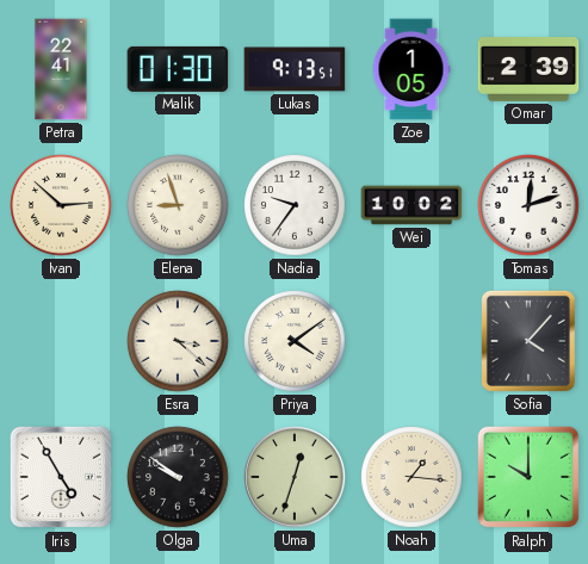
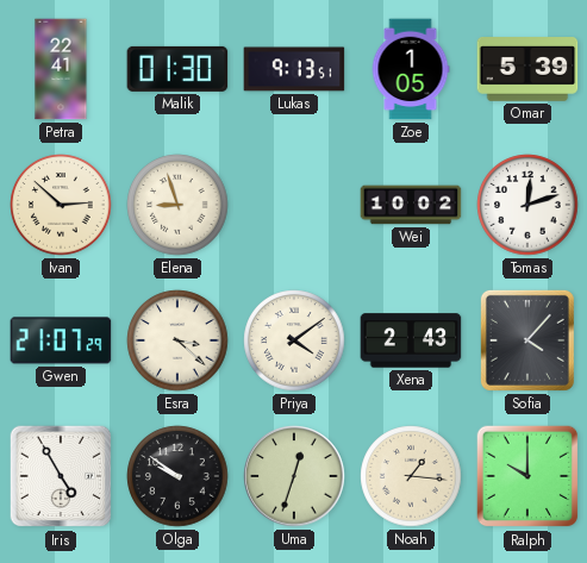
Omar: 2:39 -> 5:39 (527, 69)
Nadia: 9:36 -> none (295, 205)
Gwen: none -> 21:07 (61, 340)
Xena: none -> 2:43 (411, 340)
